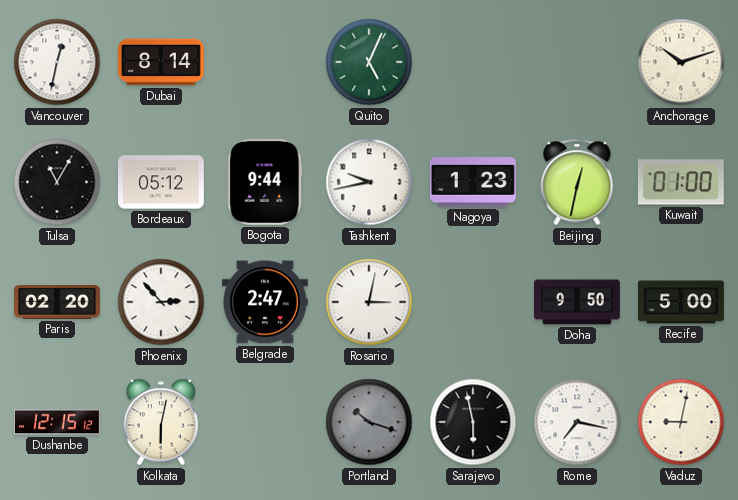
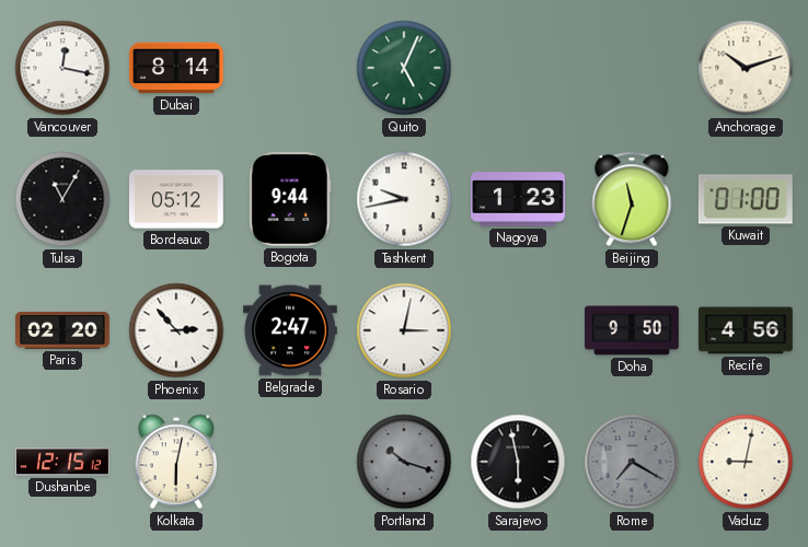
Vancouver: 12:32 -> 12:17 (62, 68)
Beijing: 12:32 -> 11:33 (632, 199)
Recife: 5:00 -> 4:56 (747, 330)
Rome: 7:17 -> 7:20 (632, 462)
Rome dial: white -> grey (632, 462)
